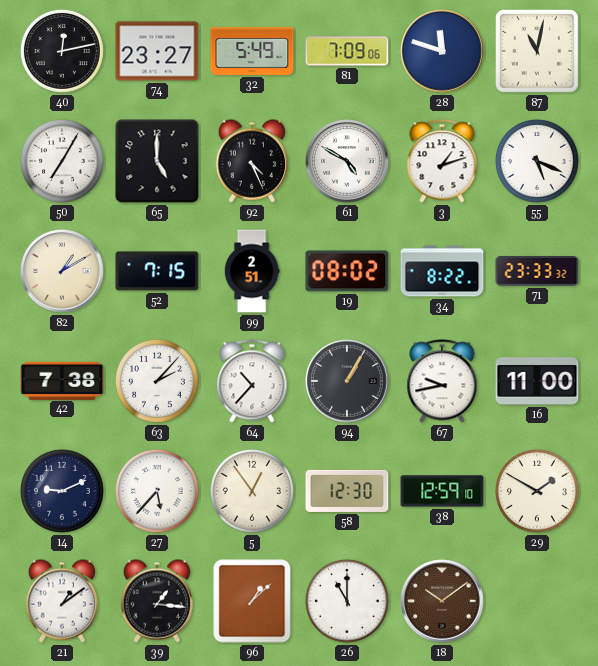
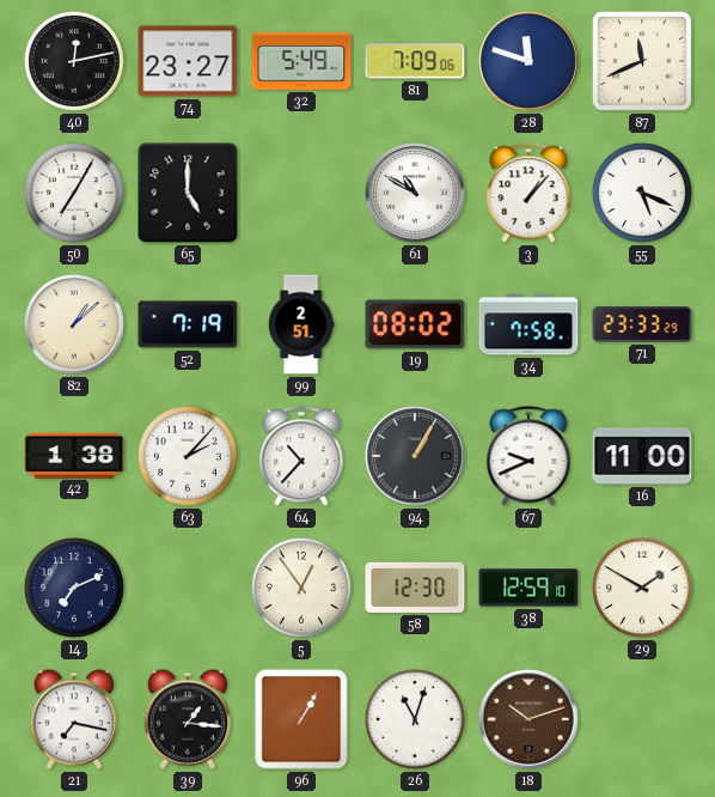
87: 11:02 -> 11:41 (643, 62)
92: 4:26 -> none (251, 161)
61: 4:50 -> 10:50 (415, 193)
3: 1:12 -> 1:07 (528, 193)
82: 1:10 -> 1:08 (74, 324)
52: 7:15 -> 7:19 (188, 324)
34: 8:22 -> 7:58 (528, 324)
71: 23:33:32 -> 23:33:29 (642, 326)
42: 7:38 -> 1:38 (74, 455)
67: 9:43 -> 9:41 (528, 456)
14: 9:11 -> 7:11 (74, 588)
27: 5:37 -> none (157, 491)
21: 1:09 -> 7:17 (73, 719)
96: 1:08 -> 1:05 (301, 719)
26: 11:00 -> 11:03 (415, 719)
18: 10:09 -> 10:12 (528, 719)
